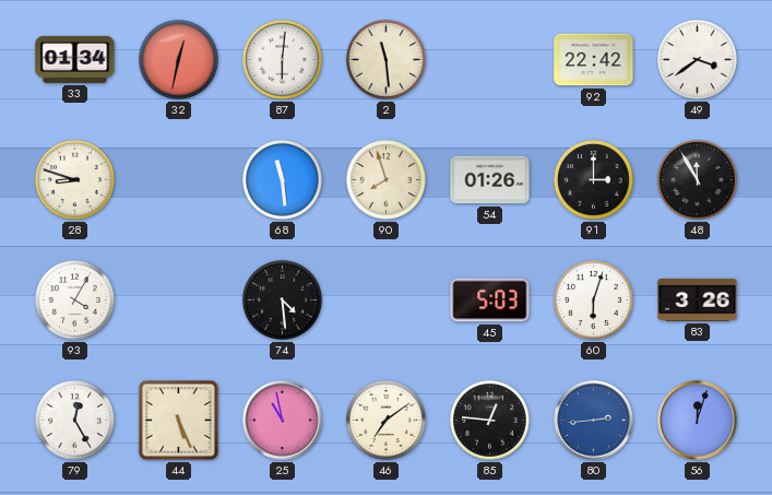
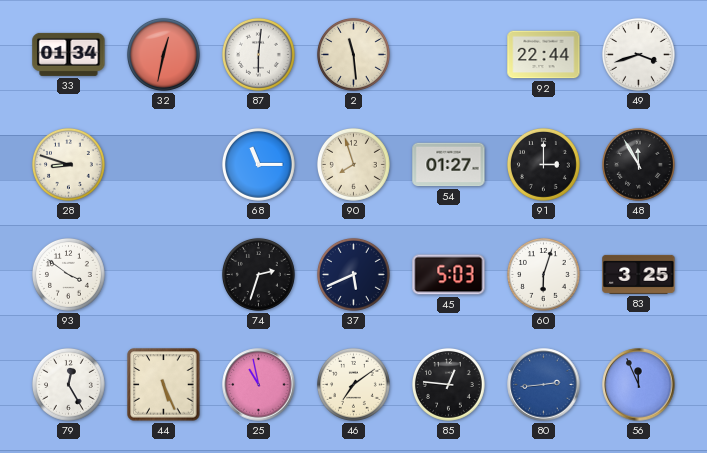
92: 22:42 -> 22:44 (544, 55)
49: 3:39 -> 3:42 (638, 54)
68: 11:29 -> 11:15 (258, 164)
54: 01:26 -> 01:27 (449, 165)
93: 4:05 -> 3:51 (68, 274)
74: 4:29 -> 2:33 (258, 274)
37: none -> 5:41 (353, 274)
83: 3:26 -> 3:25 (639, 274)
56: 12:03 -> 11:56 (639, 385)
